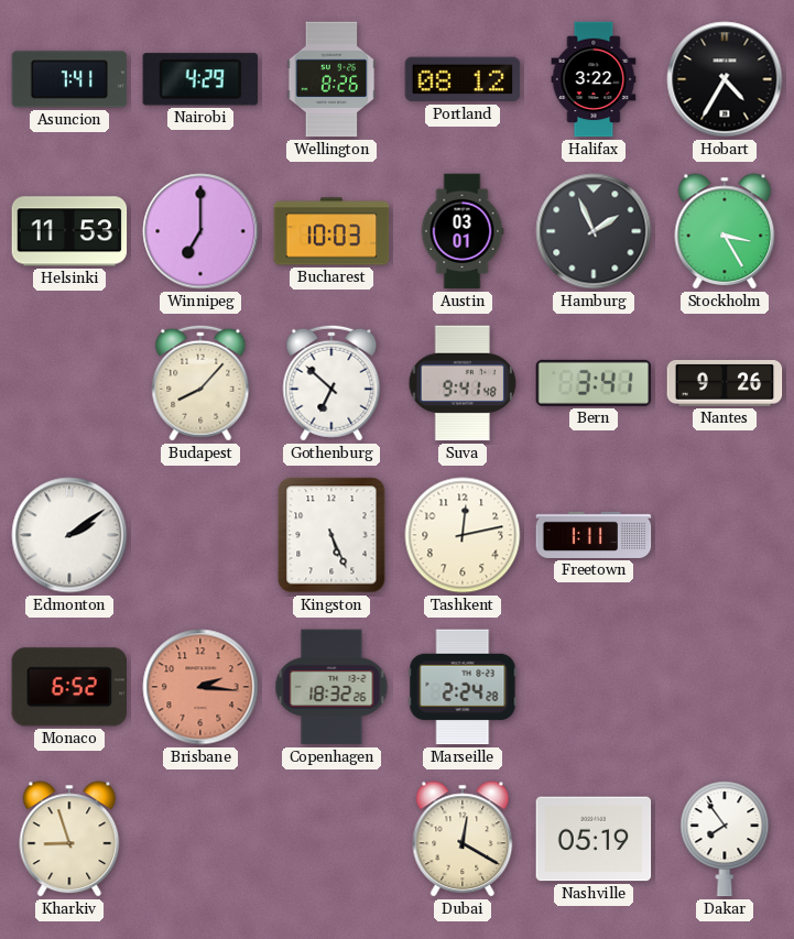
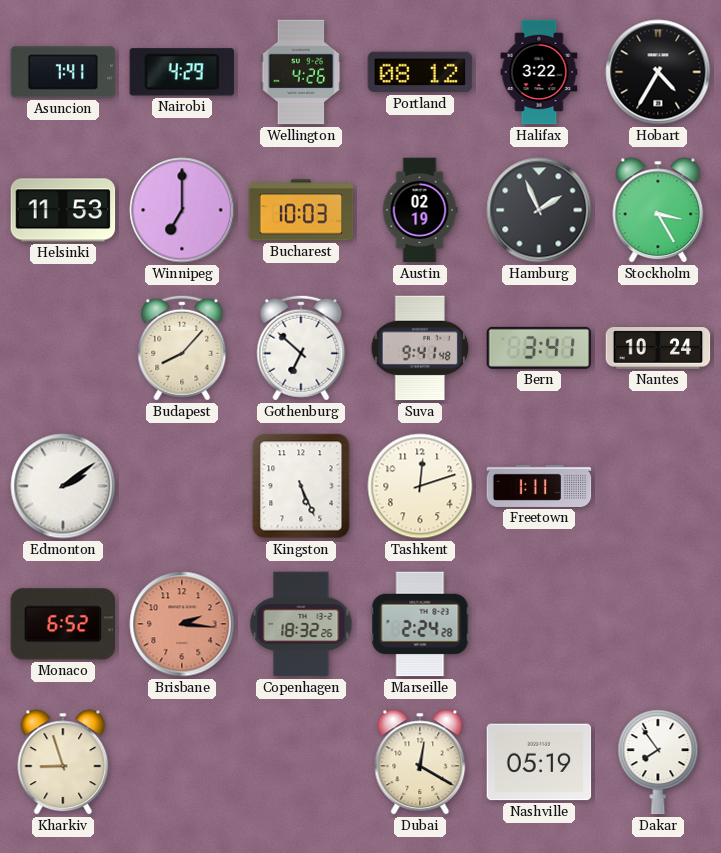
Wellington: 8:26 -> 4:26 (301, 72)
Austin: 03:01 -> 02:19 (420, 210)
Nantes: 9:26 -> 10:24 (658, 349)
Tashkent: 12:13 -> 12:12 (420, 486)
